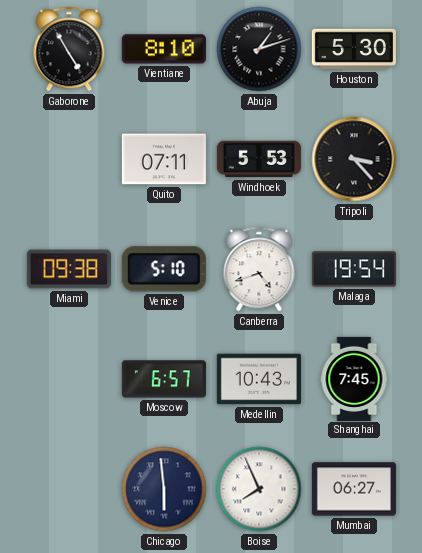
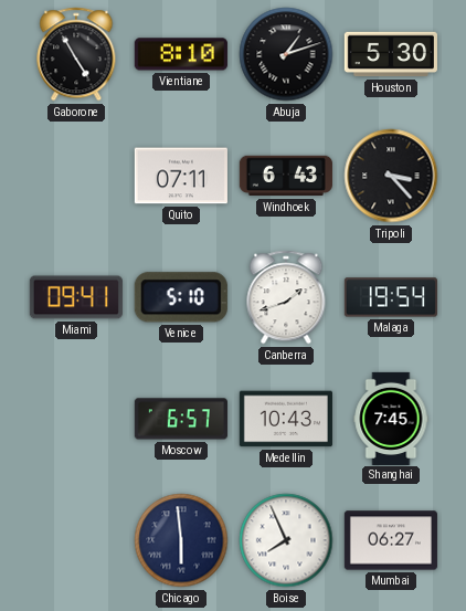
Windhoek: 5:53 -> 6:43 (286, 176)
Miami: 09:38 -> 09:41 (76, 297)
Canberra: 4:42 -> 1:42 (286, 297)
